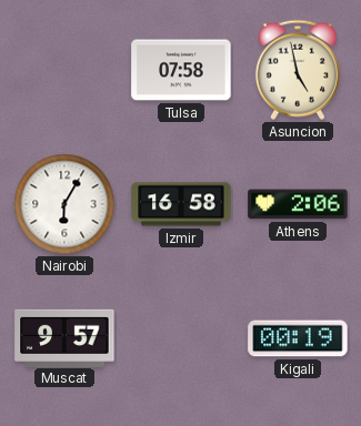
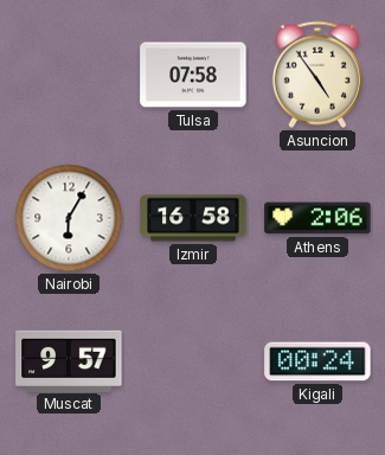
Asuncion: 4:58 -> 4:54 (317, 75)
Kigali: 00:19 -> 00:24 (317, 361)
